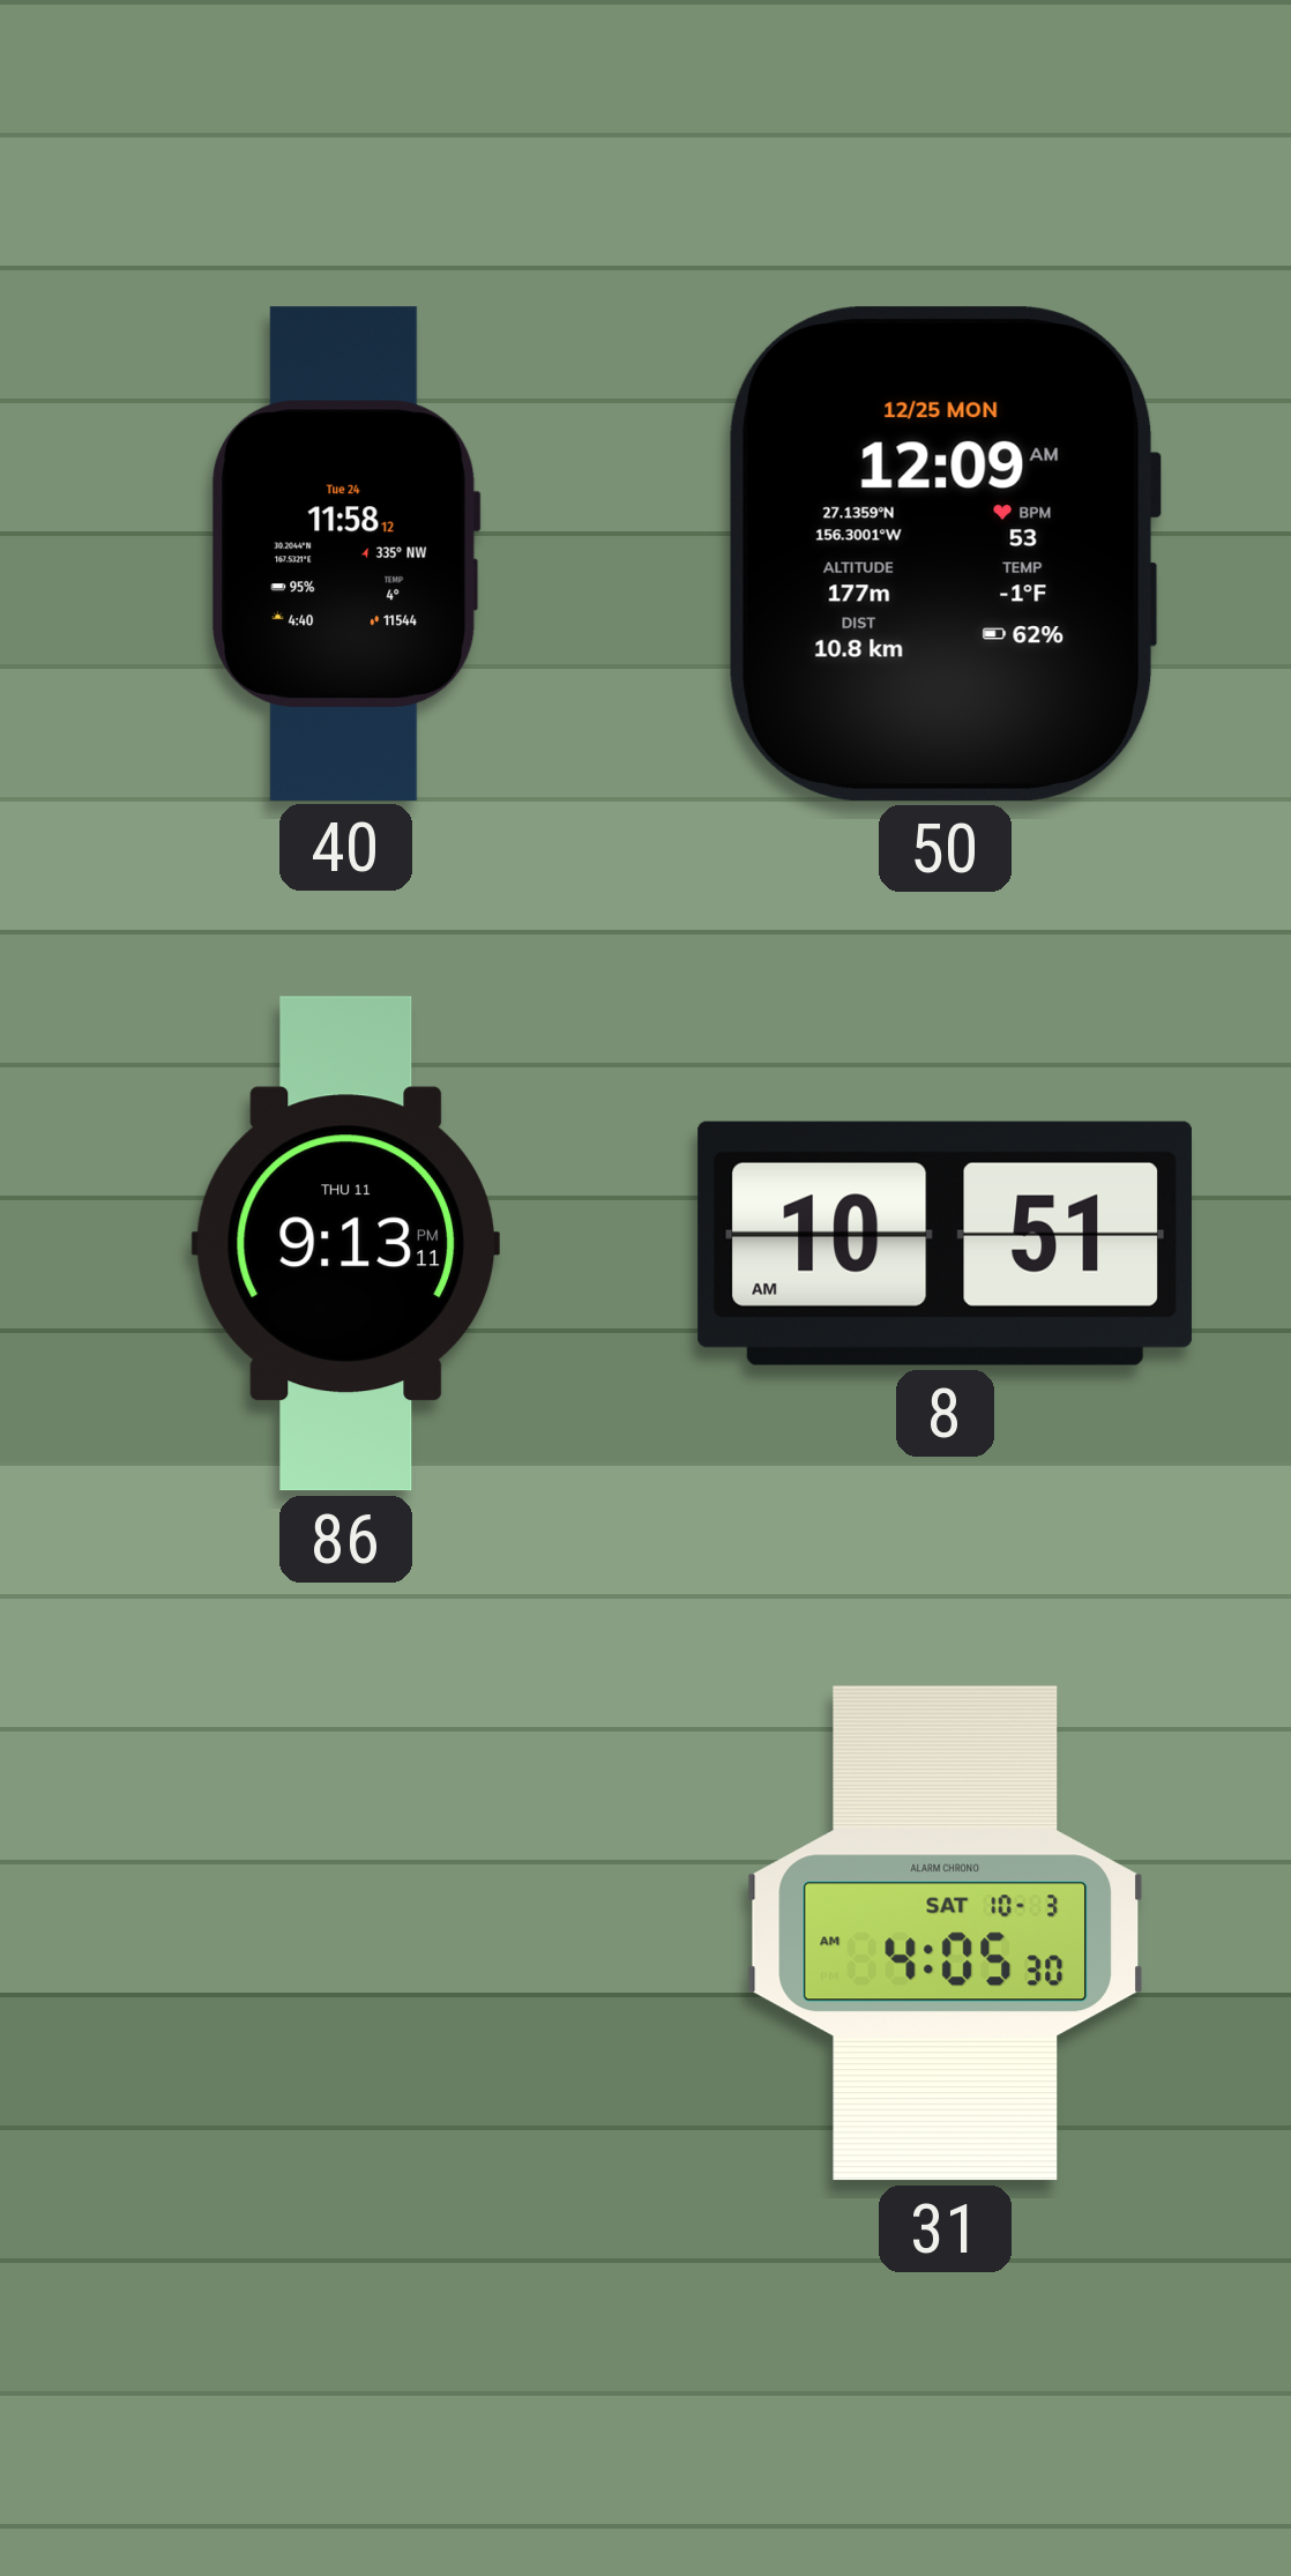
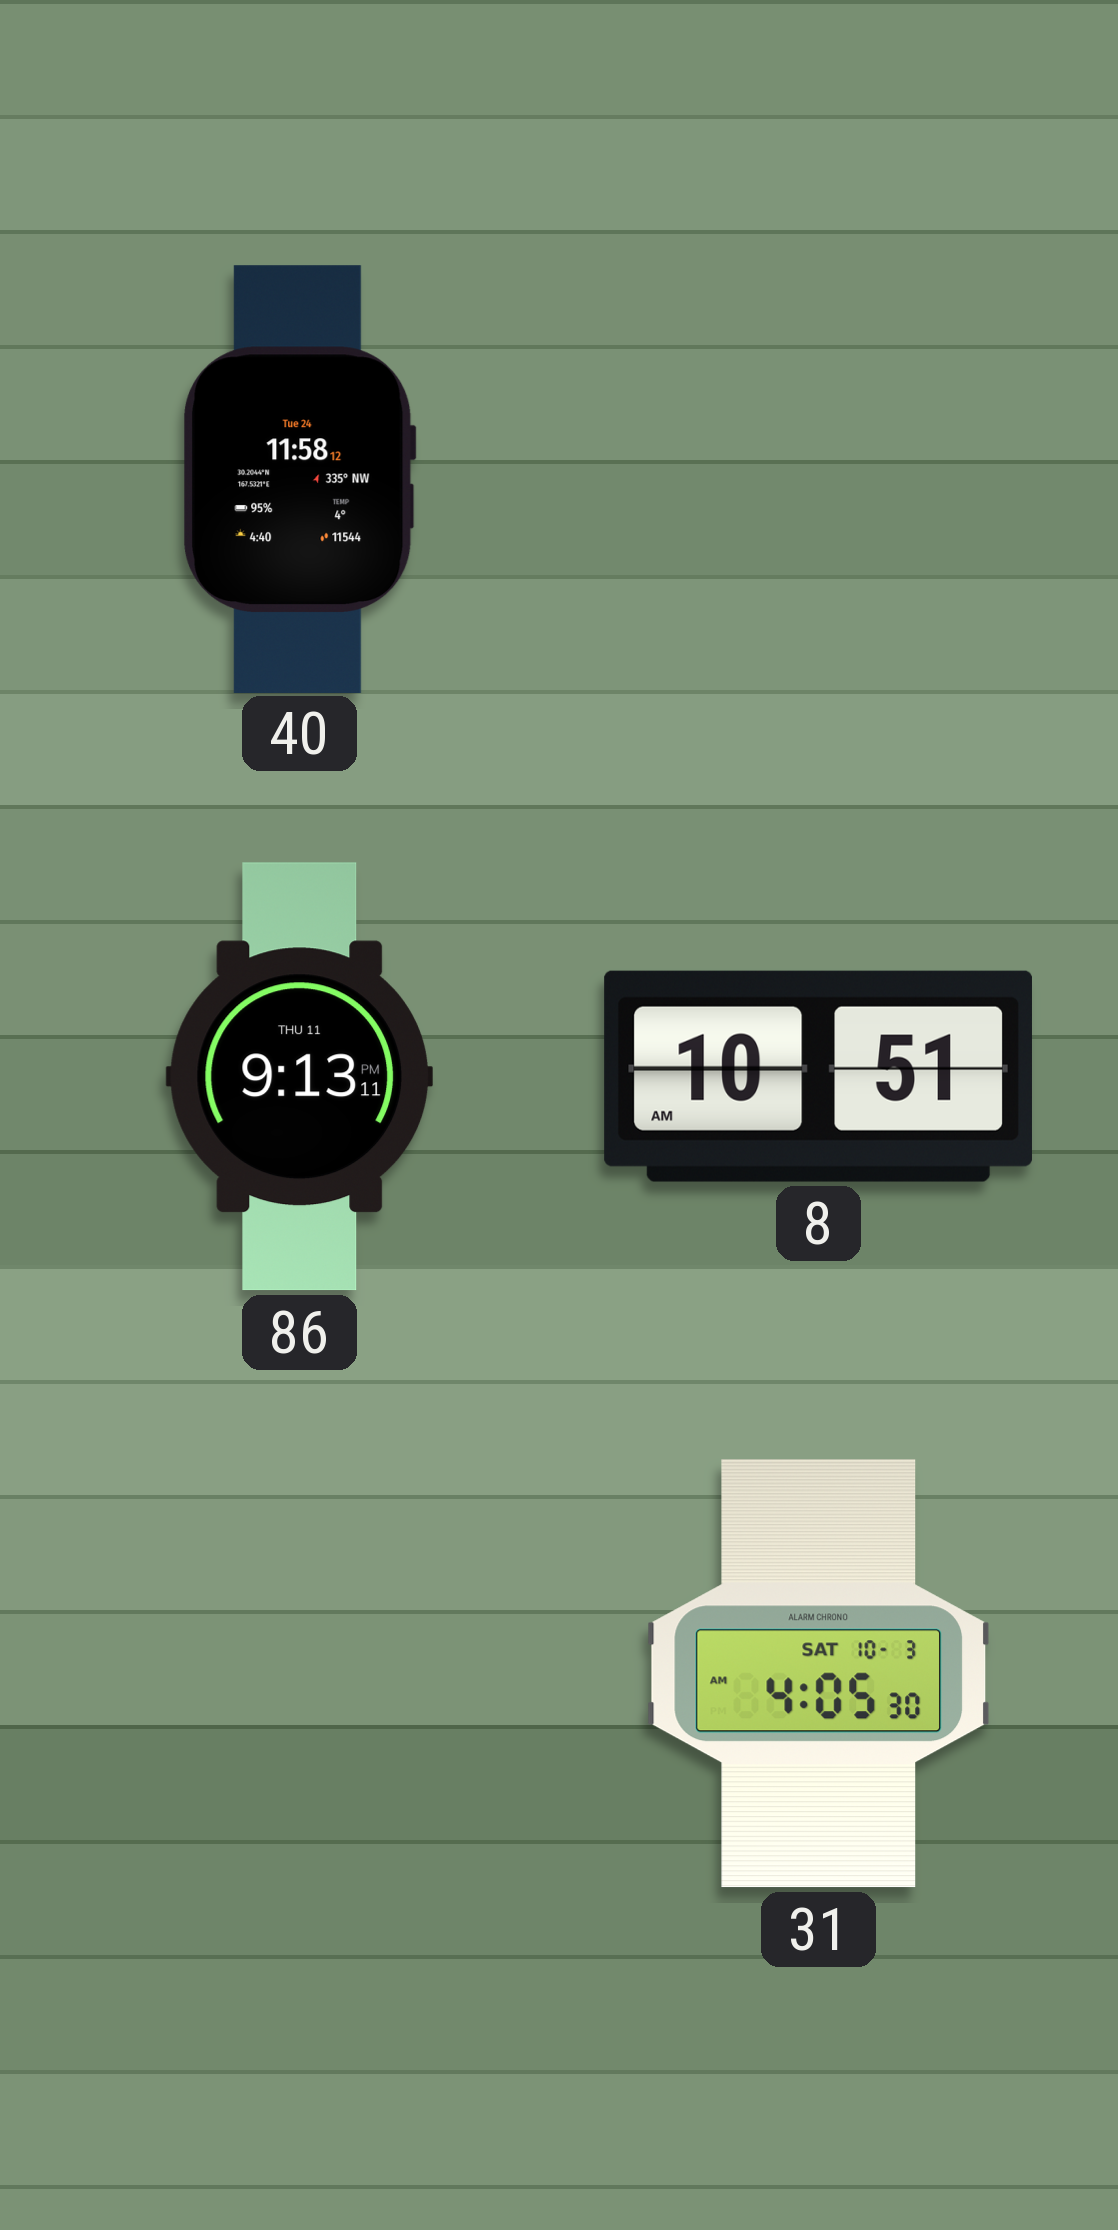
50: 12:09 -> none (945, 553)
